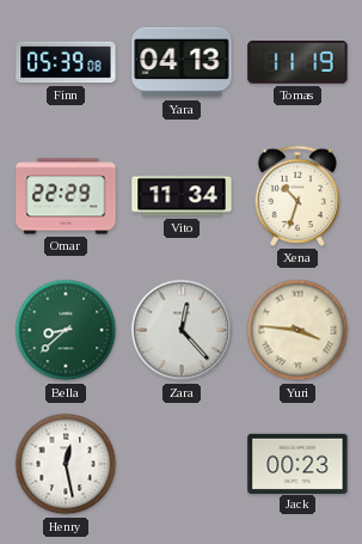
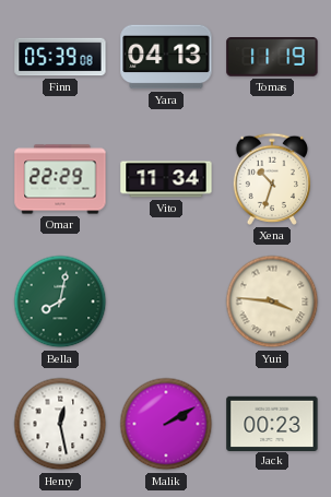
Bella: 8:38 -> 8:02 (60, 301)
Zara: 12:23 -> none (182, 330)
Malik: none -> 2:10 (166, 424)
